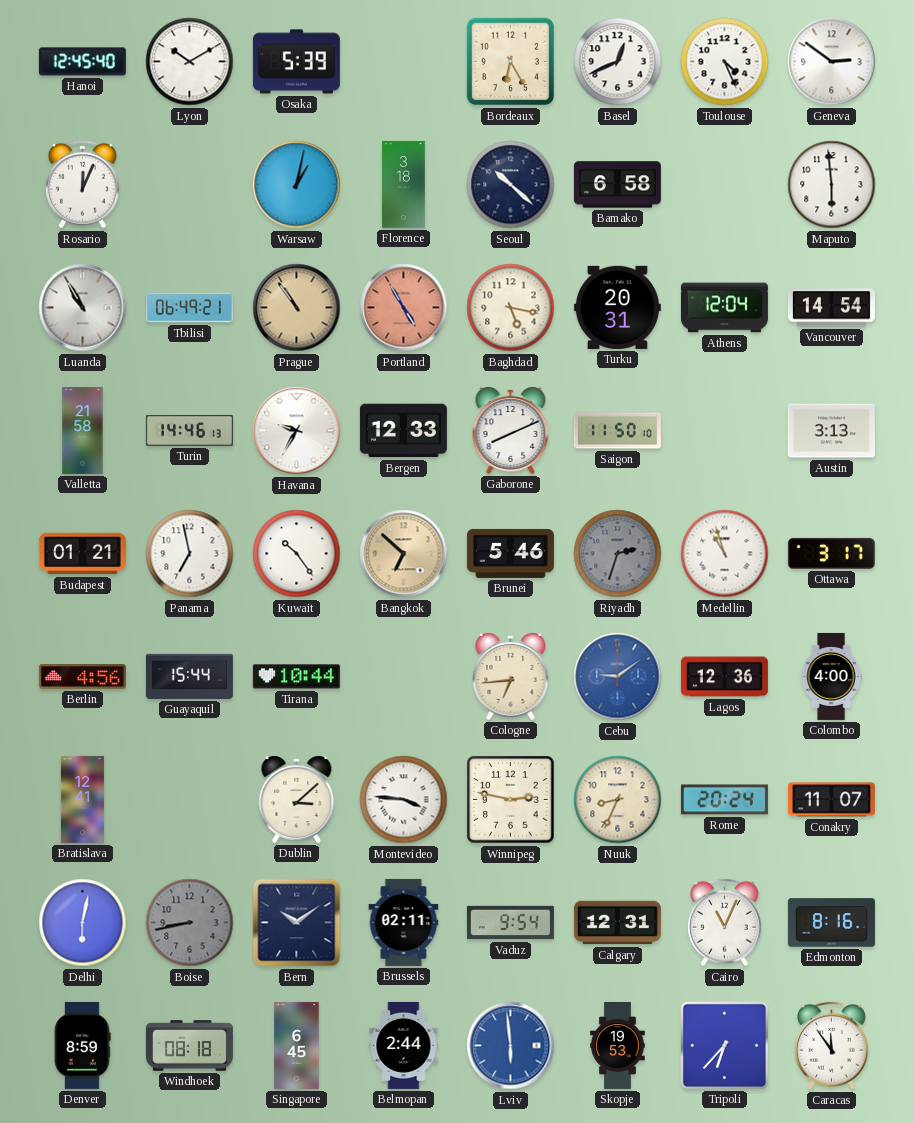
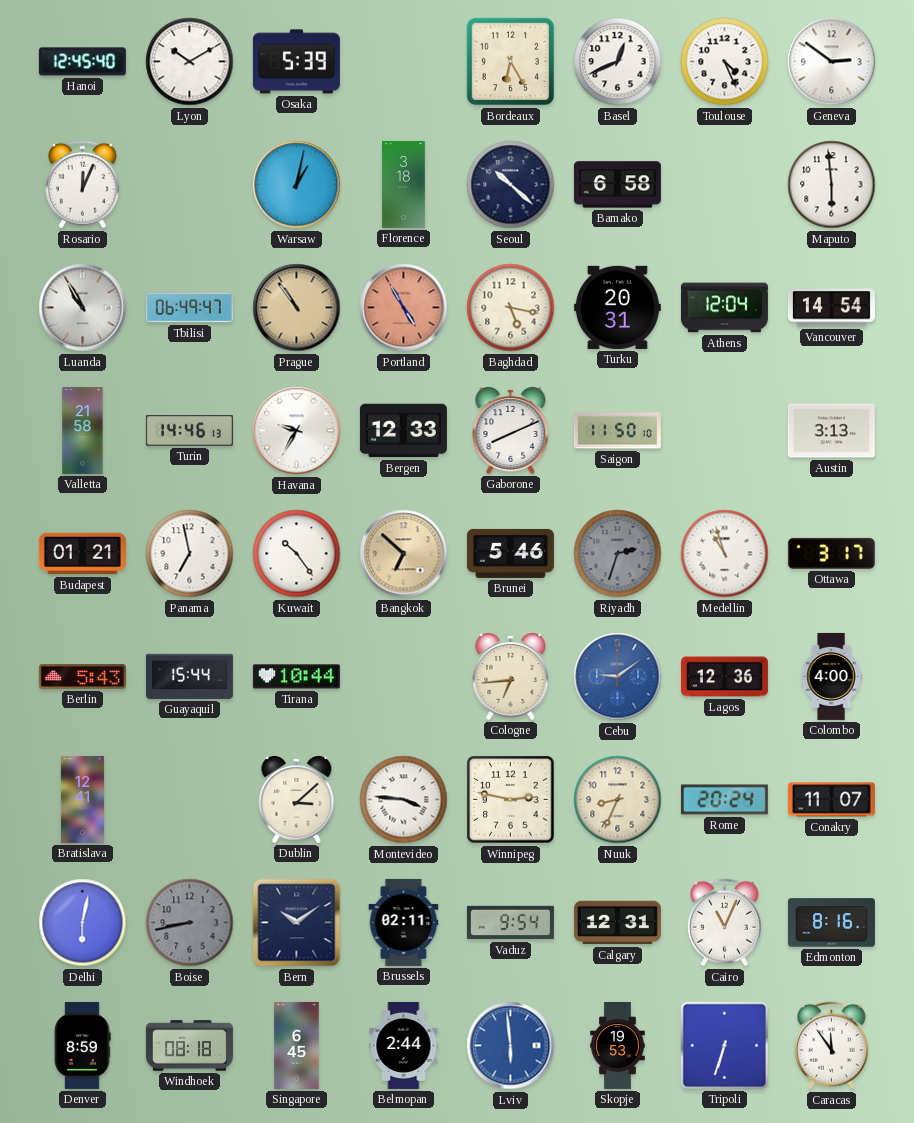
Tbilisi: 06:49:21 -> 06:49:47 (189, 308)
Berlin: 4:56 -> 5:43 (82, 677)
Tripoli: 6:37 -> 6:33 (724, 1045)
